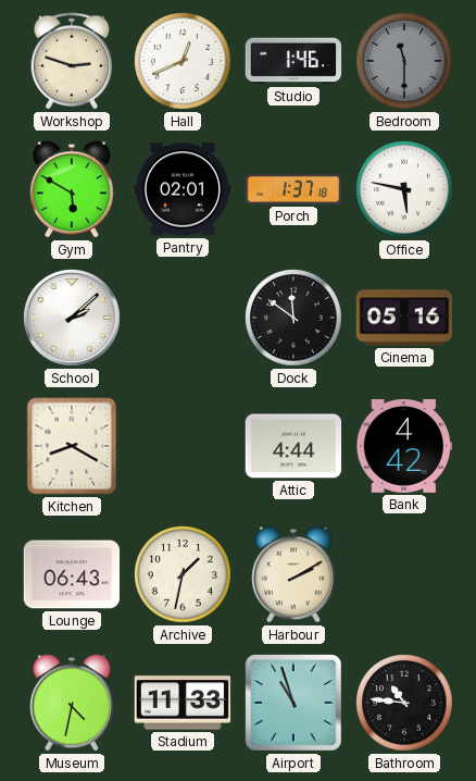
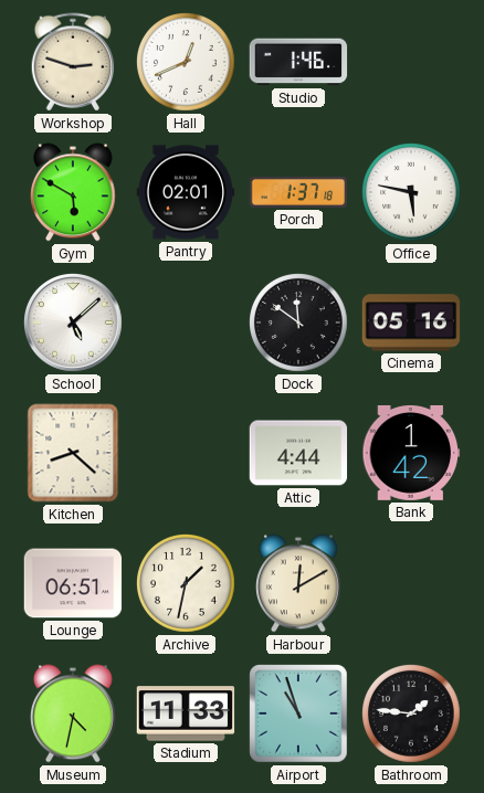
Bedroom: 11:30 -> none (405, 62)
School: 2:08 -> 5:08 (74, 324)
Kitchen: 8:20 -> 8:22 (73, 453)
Bank: 4:42 -> 1:42 (411, 453)
Lounge: 06:43 -> 06:51 (73, 583)
Harbour: 2:10 -> 12:10 (299, 583)
Bathroom: 10:46 -> 1:46 (412, 715)
